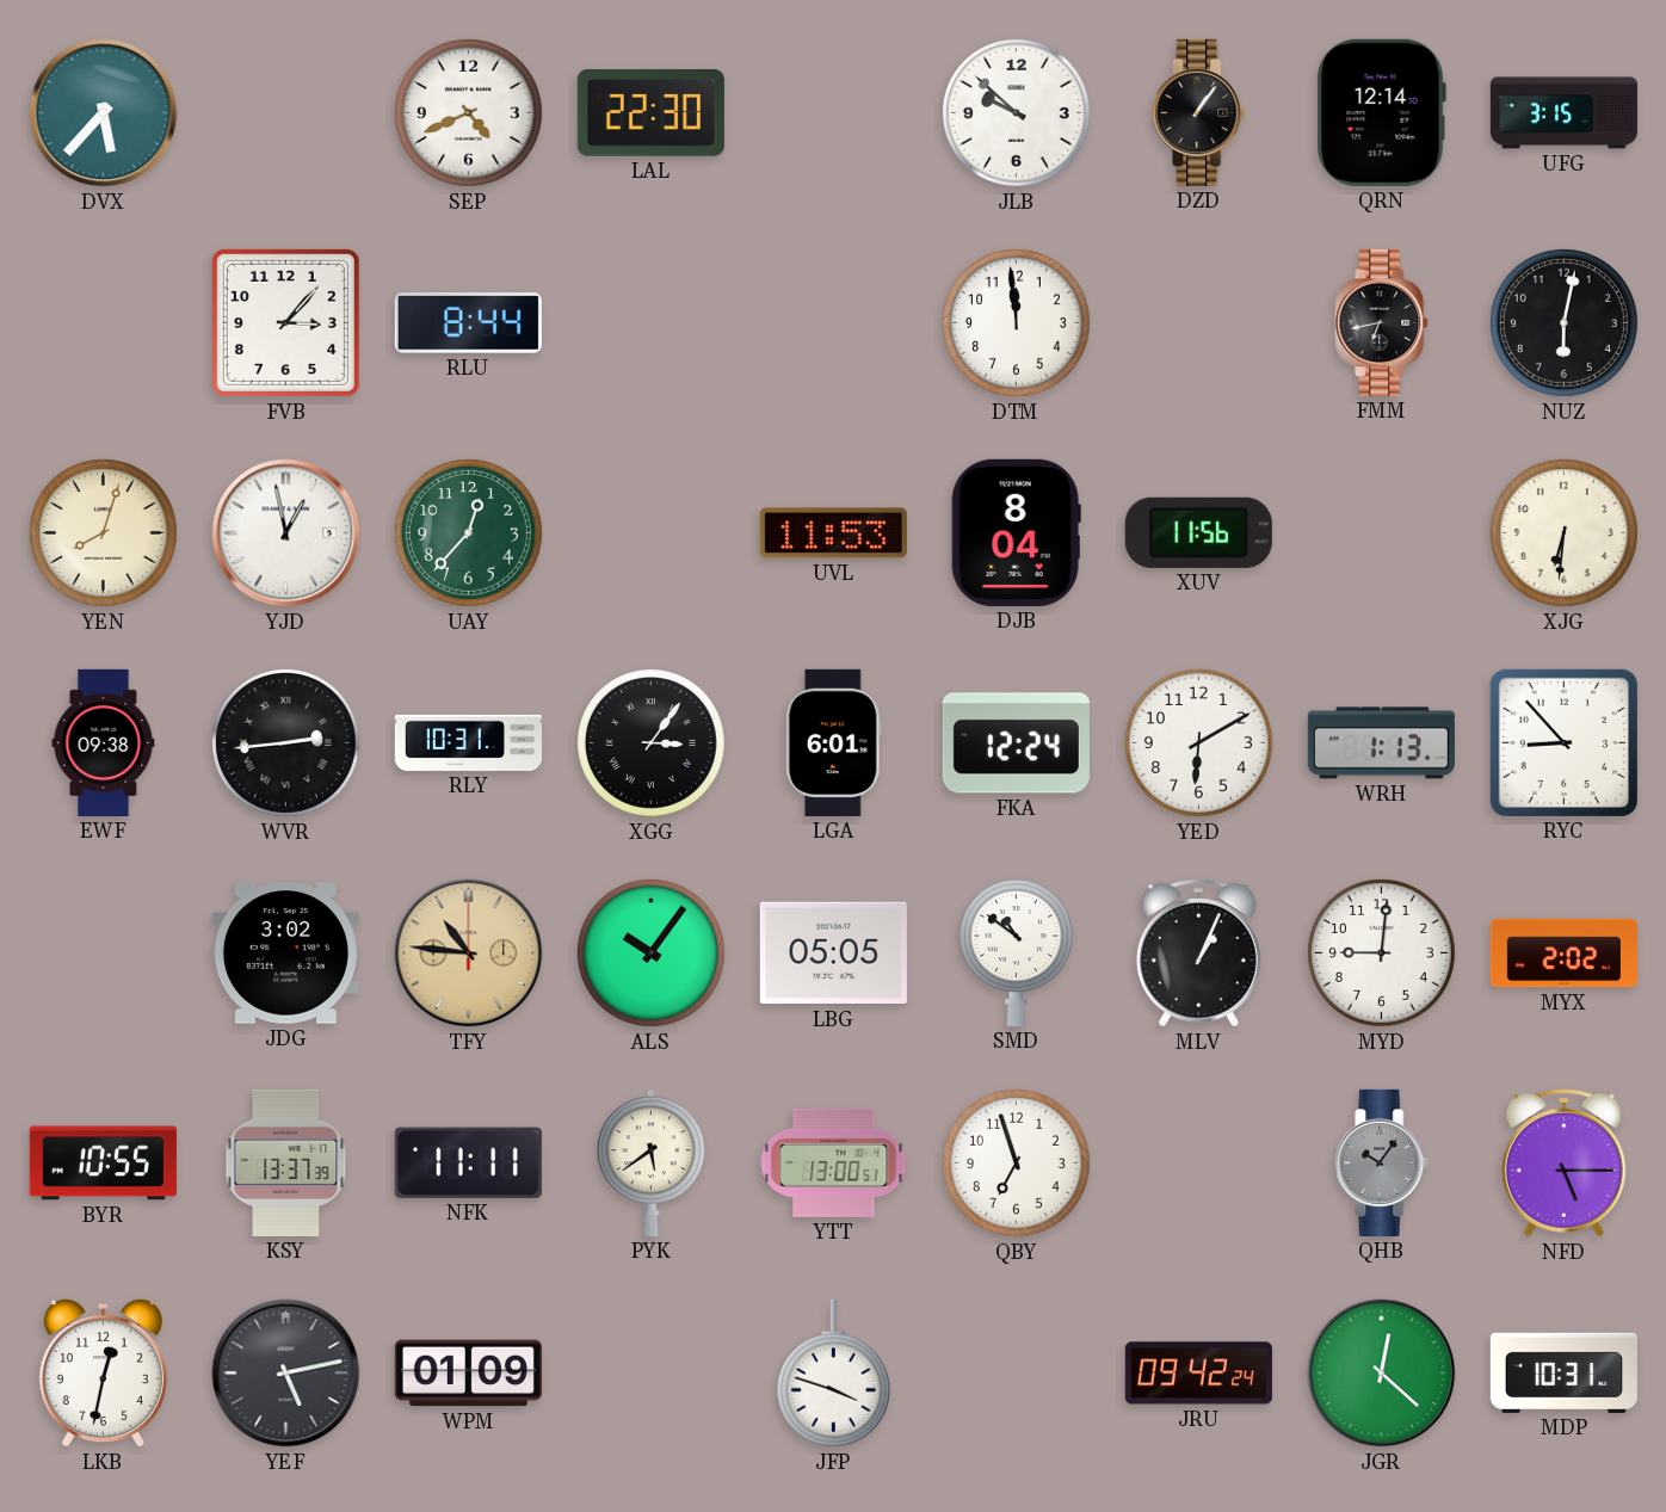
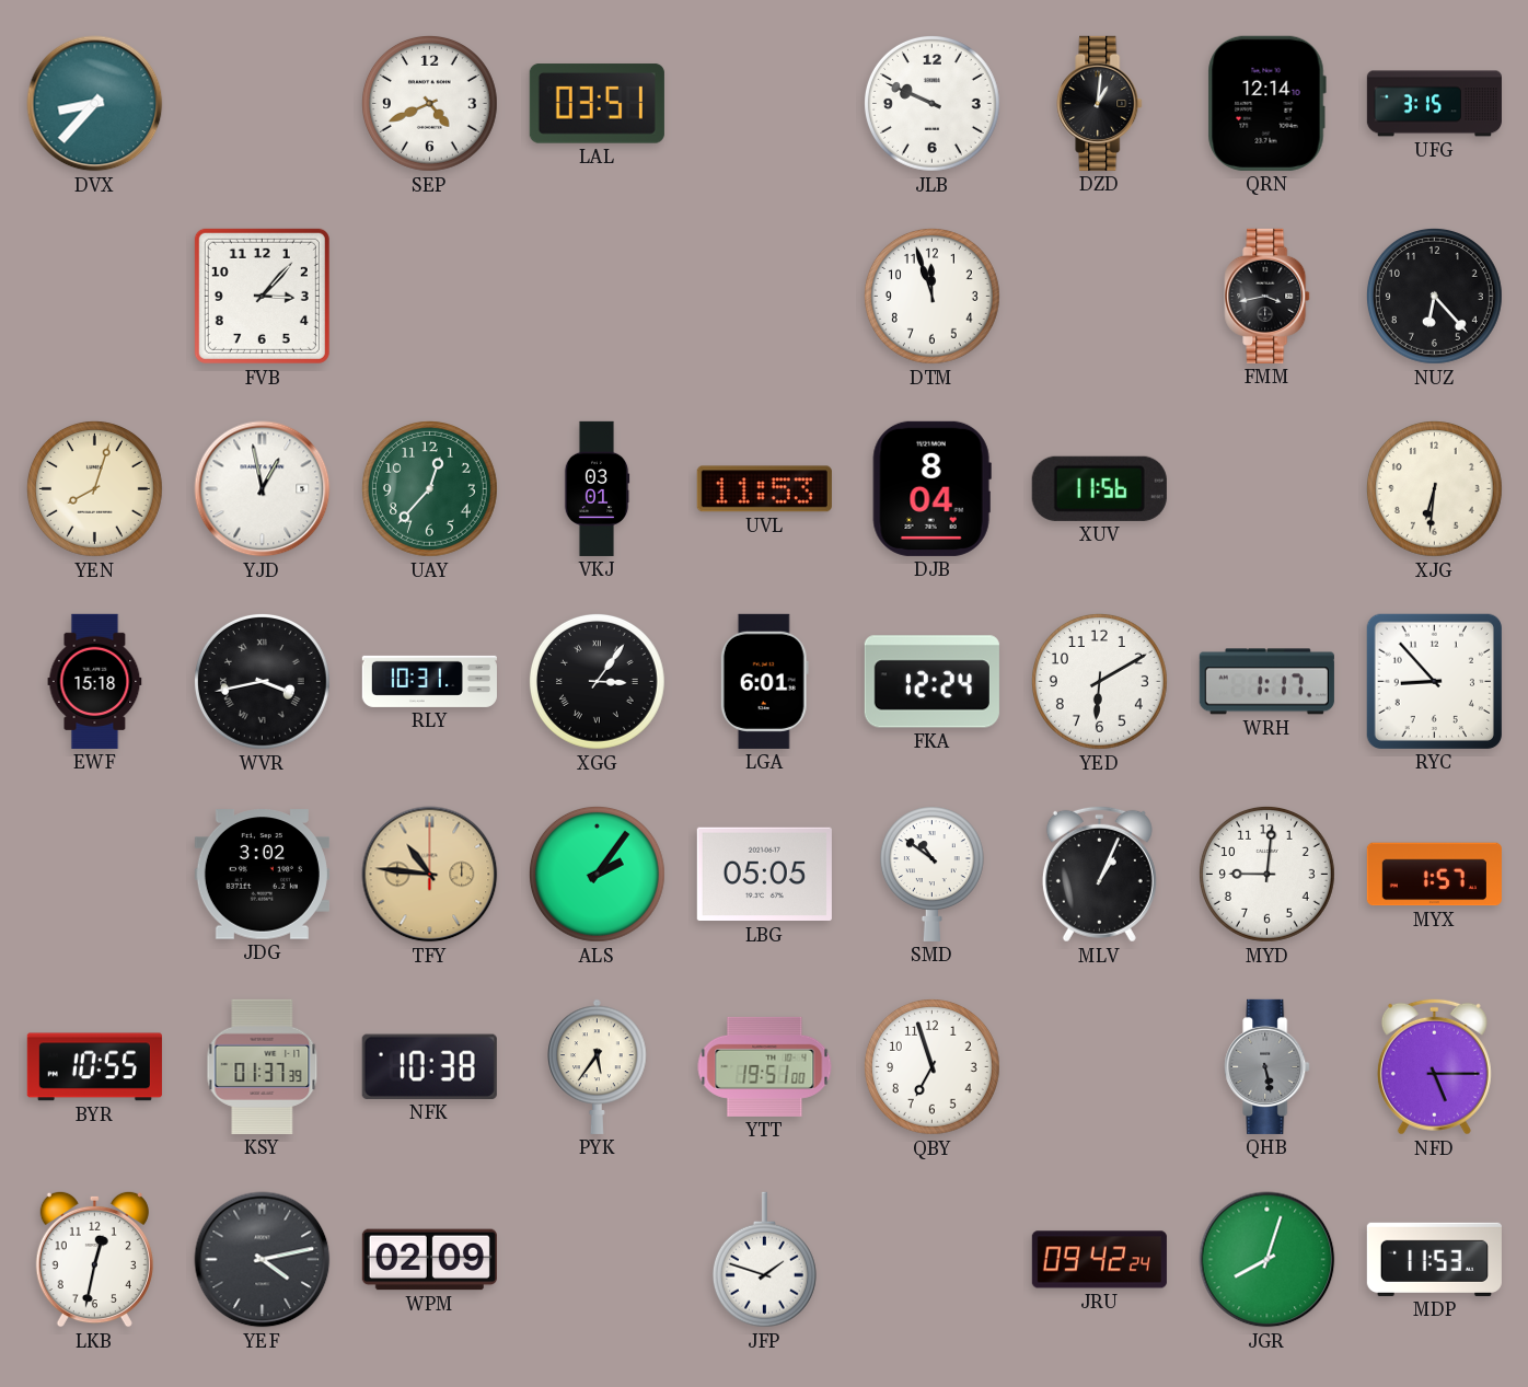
DVX: 5:37 -> 8:37 (95, 104)
LAL: 22:30 -> 03:51 (597, 104)
JLB: 9:52 -> 9:49 (931, 103)
DZD: 1:06 -> 1:01 (1100, 103)
RLU: 8:44 -> none (468, 323)
DTM: 11:59 -> 11:57 (931, 296)
FMM: 6:43 -> 3:43 (1267, 296)
NUZ: 6:02 -> 6:23 (1434, 296)
VKJ: none -> 03:01 (597, 488)
EWF: 09:38 -> 15:18 (95, 681)
WVR: 2:44 -> 3:43 (262, 681)
WRH: 1:13 -> 1:17 (1266, 682)
ALS: 10:06 -> 2:06 (597, 874)
MYX: 2:02 -> 1:57 (1434, 875)
KSY: 13:37 -> 01:37 (263, 1066)
NFK: 11:11 -> 10:38 (429, 1066)
PYK: 5:39 -> 5:36 (598, 1066)
YTT: 13:00 -> 19:51 (765, 1066)
QHB: 10:06 -> 5:28 (1267, 1066)
YEF: 5:13 -> 4:13 (263, 1260)
WPM: 01:09 -> 02:09 (429, 1260)
JFP: 3:48 -> 1:48 (764, 1260)
JGR: 12:22 -> 8:03 (1267, 1260)
MDP: 10:31 -> 11:53 (1434, 1259)
